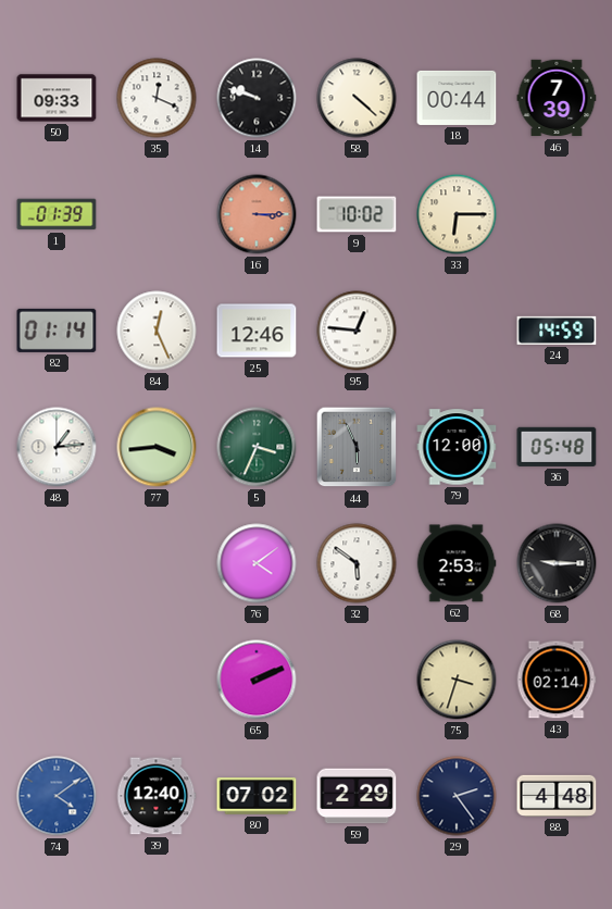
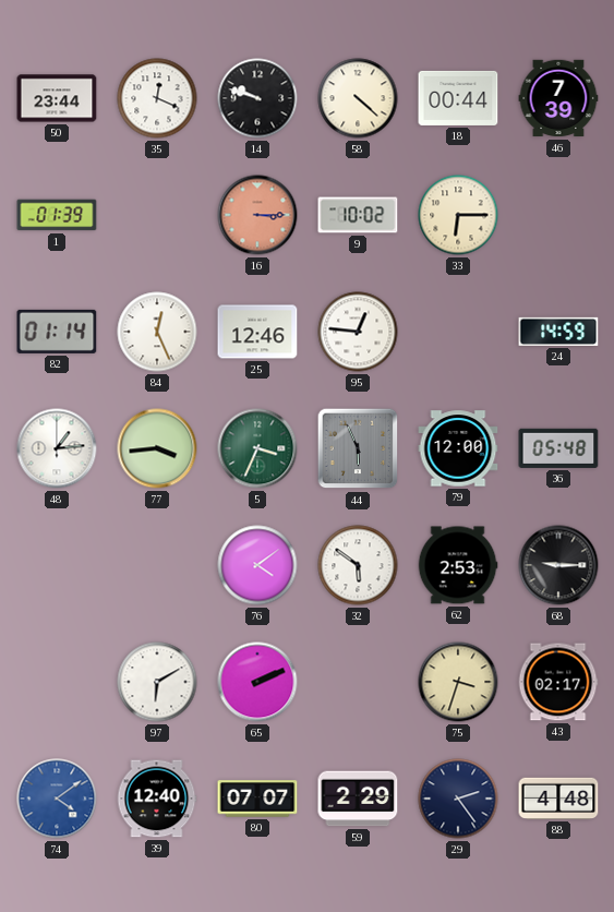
50: 09:33 -> 23:44 (57, 98)
97: none -> 6:10 (157, 682)
43: 02:14 -> 02:17 (558, 682)
80: 07:02 -> 07:07 (257, 799)
